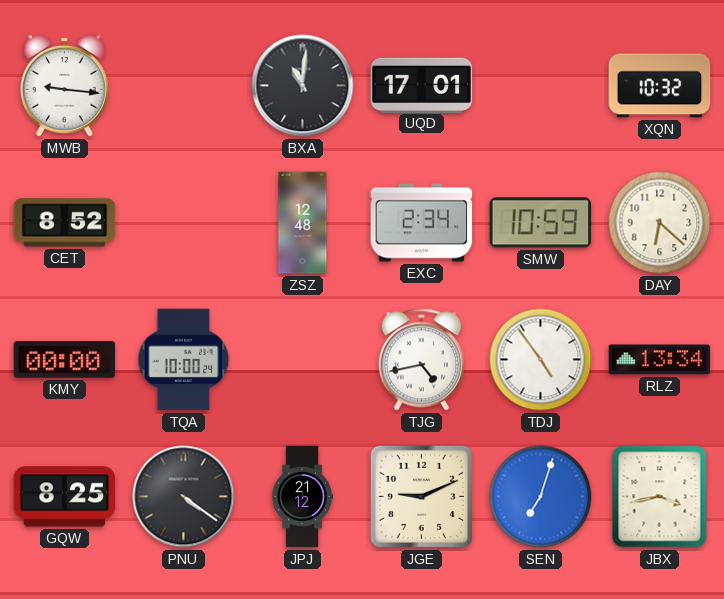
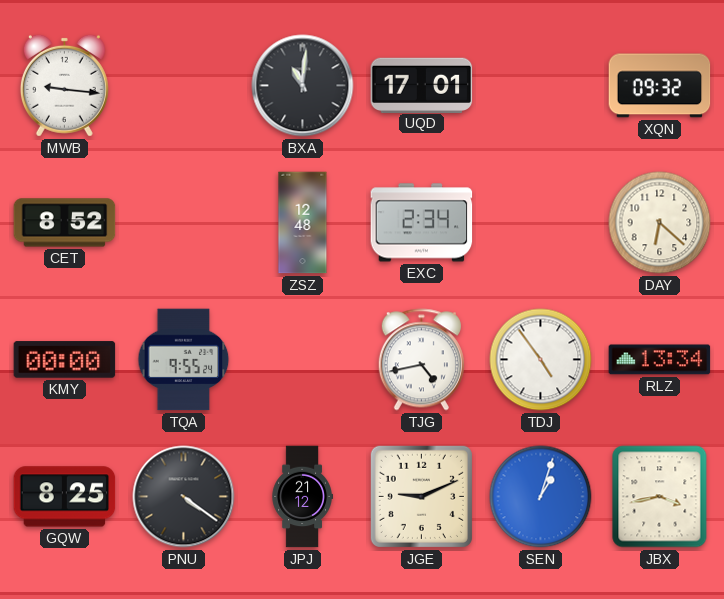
XQN: 10:32 -> 09:32 (660, 86)
SMW: 10:59 -> none (541, 223)
TQA: 10:00 -> 9:55 (184, 360)
SEN: 7:03 -> 1:03 (541, 497)
